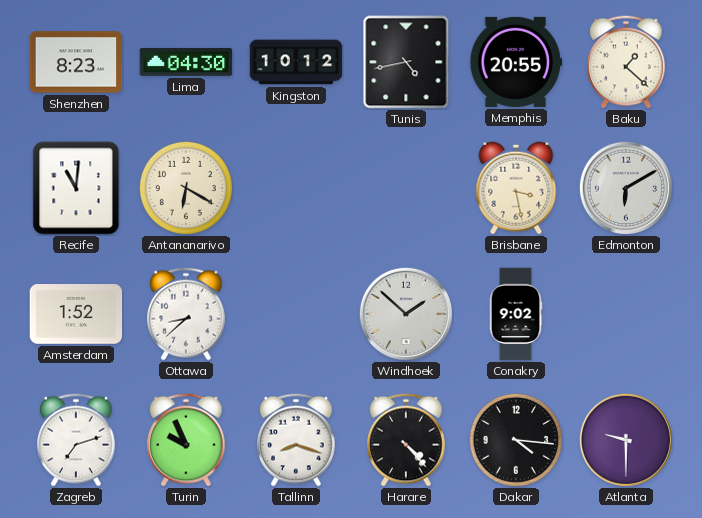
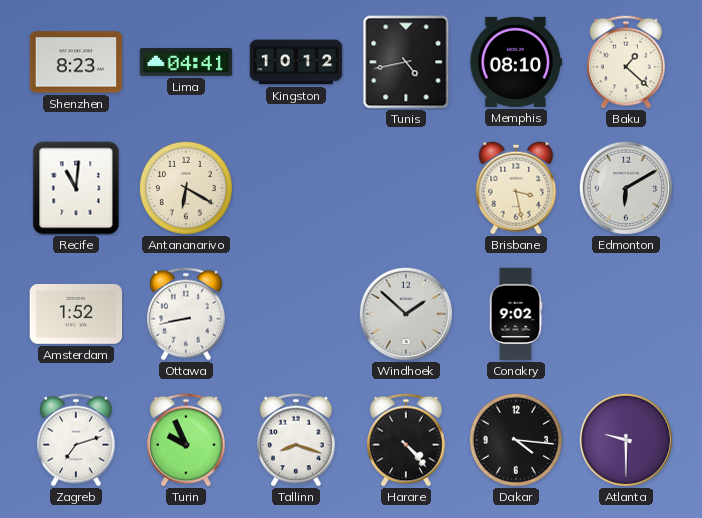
Lima: 04:30 -> 04:41 (186, 62)
Memphis: 20:55 -> 08:10 (516, 62)
Ottawa: 8:38 -> 8:43 (186, 314)
